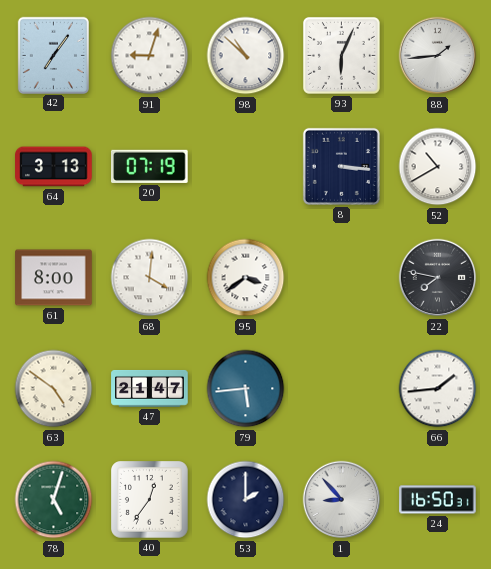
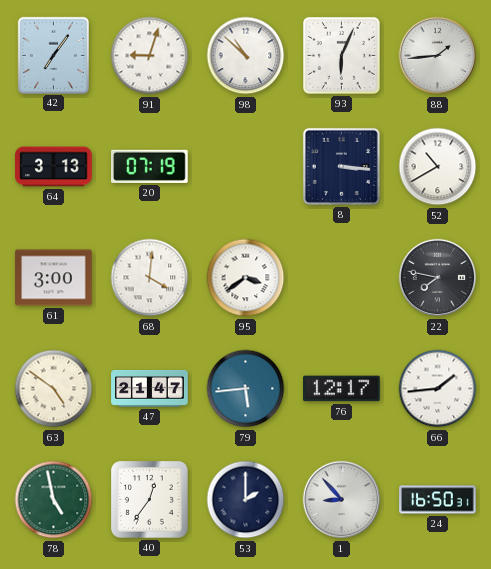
61: 8:00 -> 3:00 (54, 278)
76: none -> 12:17 (342, 389)
78: 5:03 -> 4:58 (54, 500)
